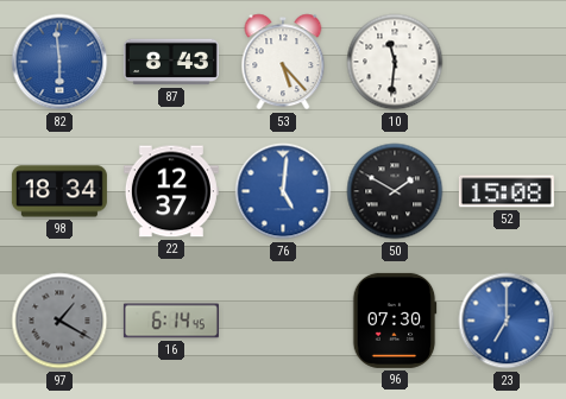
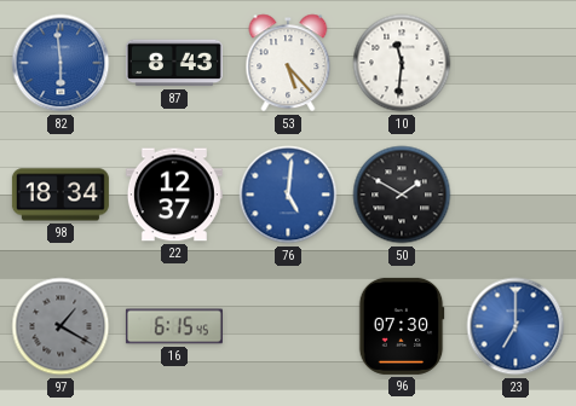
52: 15:08 -> none (507, 191)
16: 6:14 -> 6:15 (174, 326)
